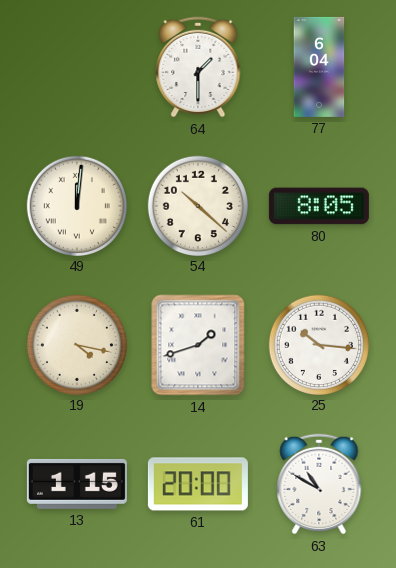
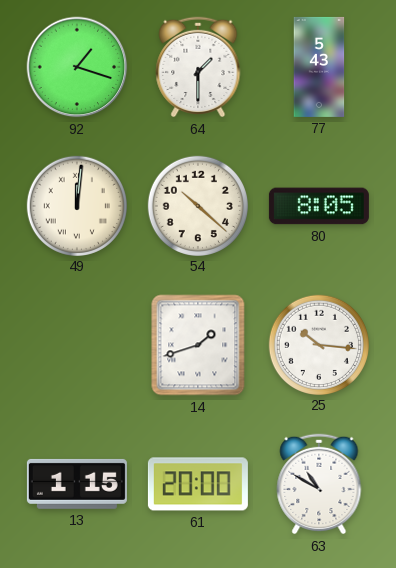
92: none -> 1:18 (77, 67)
77: 6:04 -> 5:43 (319, 67)
19: 4:17 -> none (76, 344)
